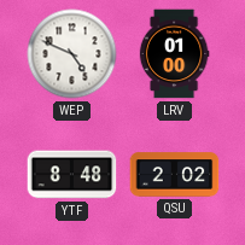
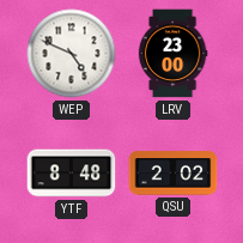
LRV: 01:00 -> 23:00 (172, 54)
